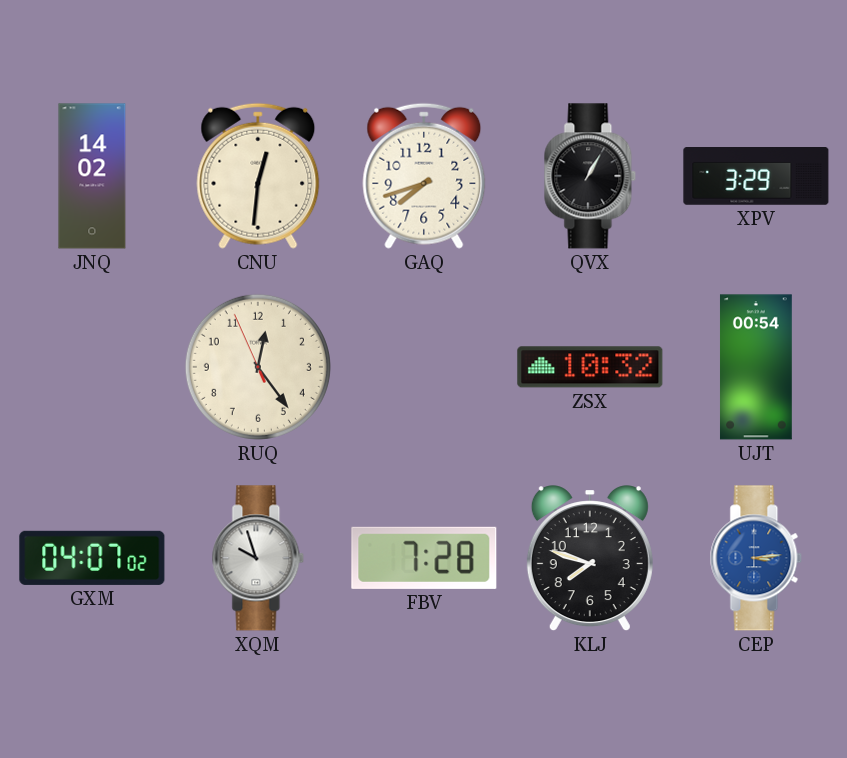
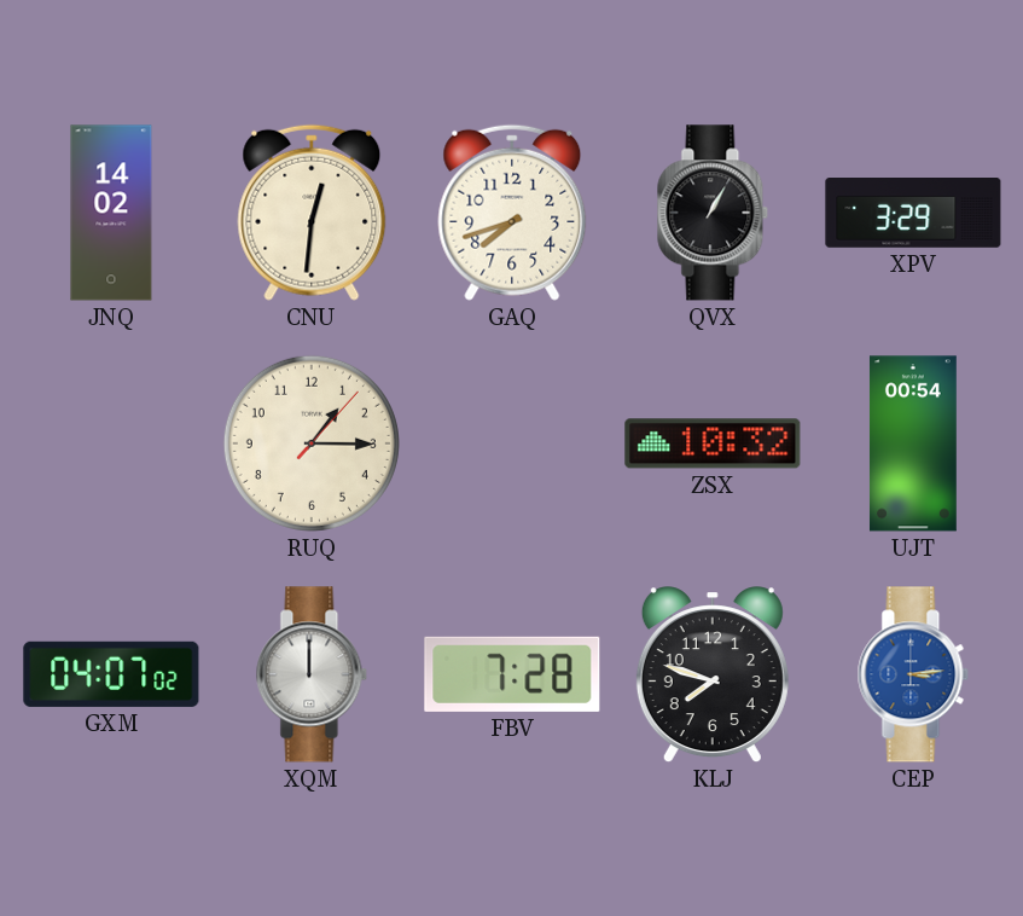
RUQ: 12:23 -> 1:15 (312, 443)
XQM: 9:57 -> 12:00 (312, 674)
